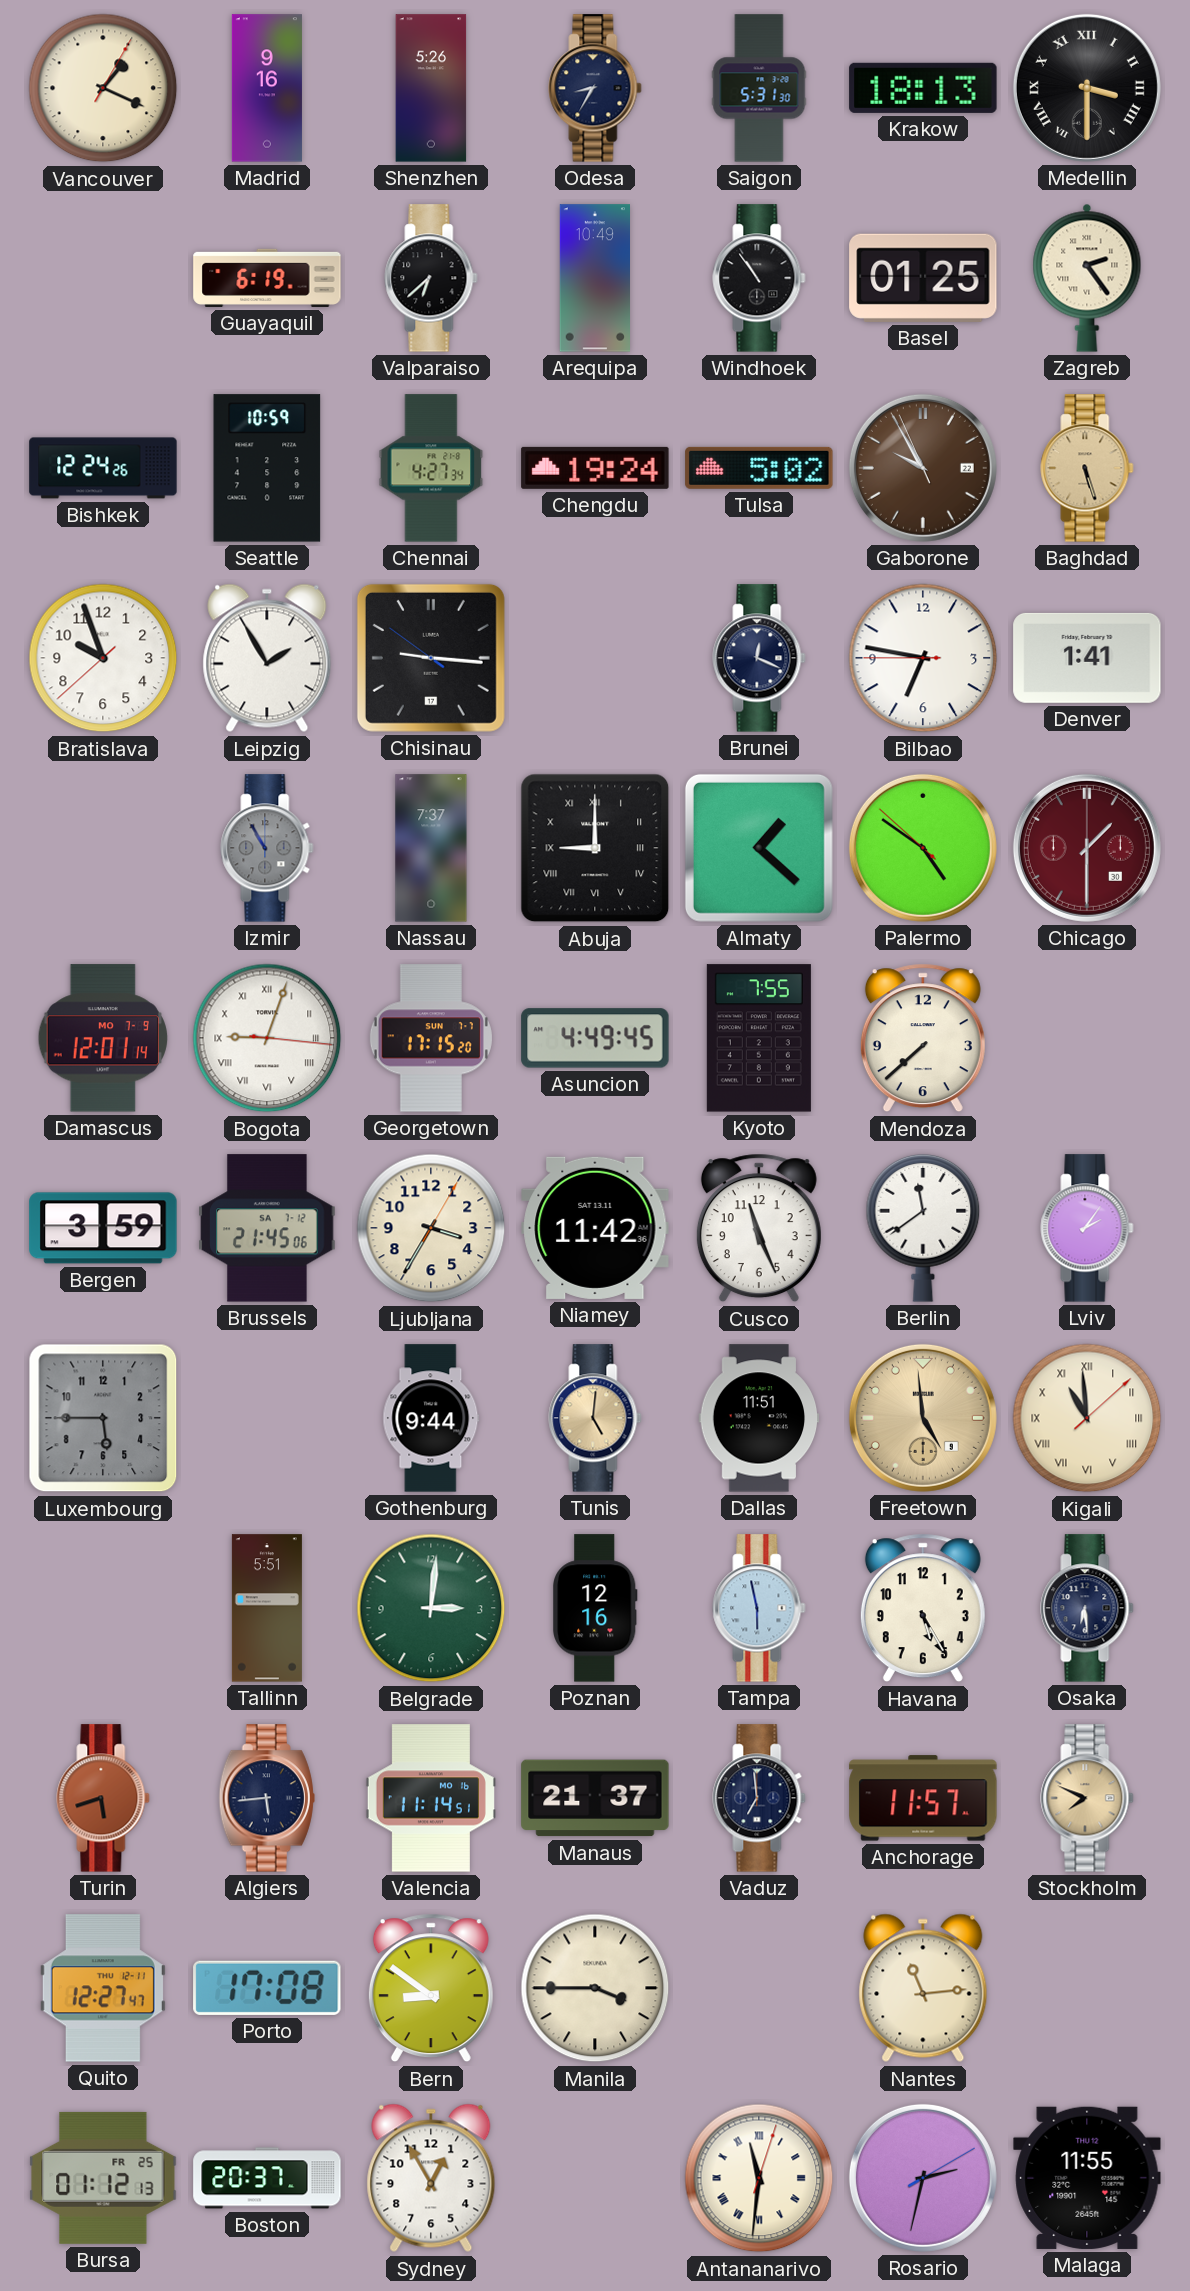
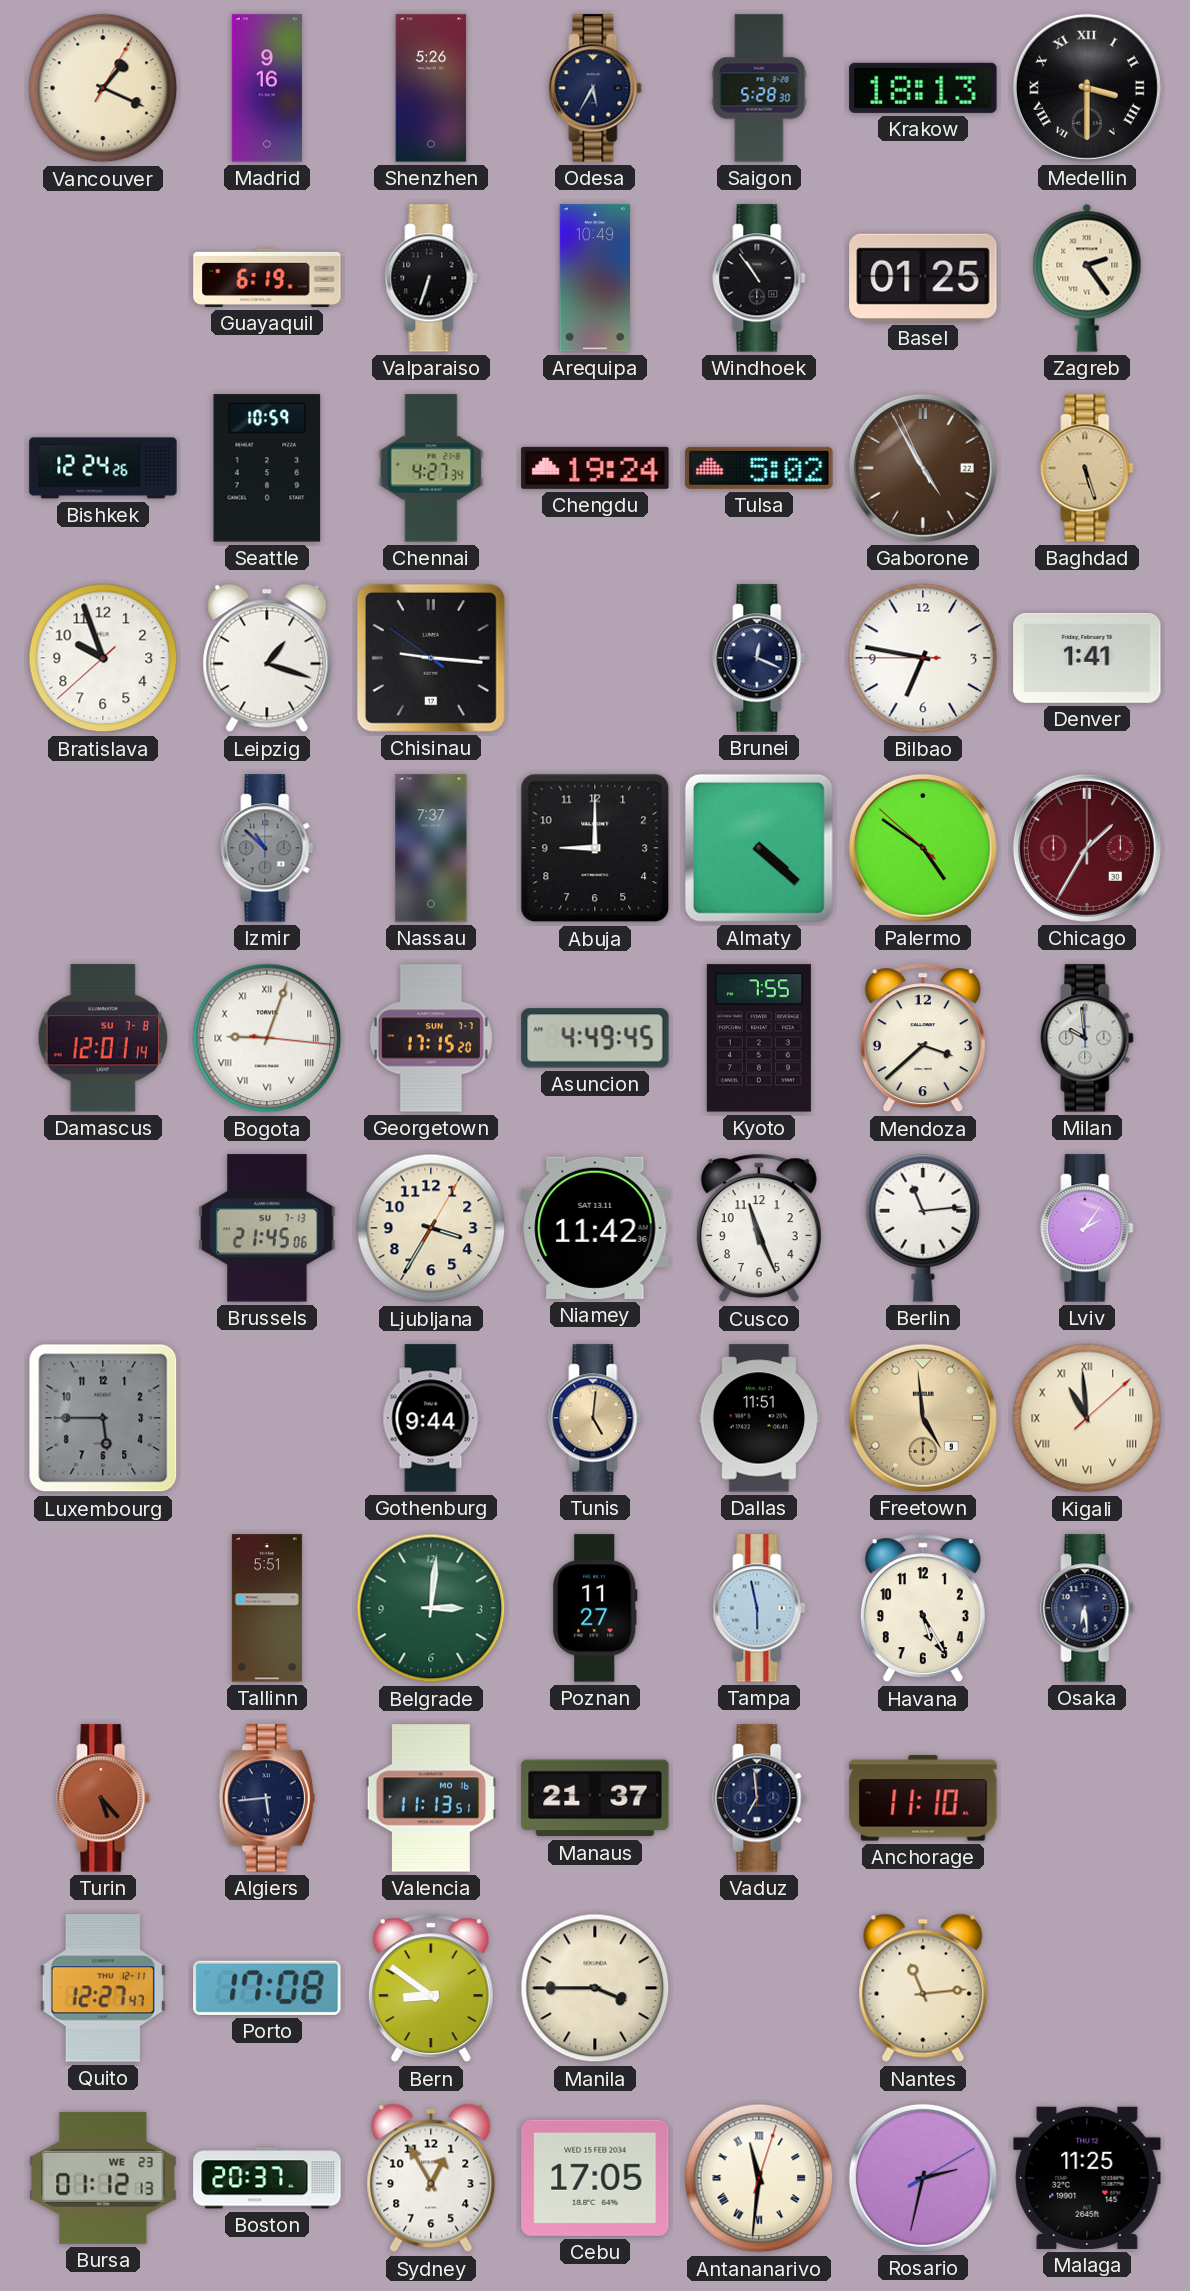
Odesa: 8:35 -> 5:35 (595, 88)
Saigon: 5:31 -> 5:28 (759, 88)
Valparaiso: 6:38 -> 6:33 (431, 278)
Gaborone: 9:54 -> 4:54 (923, 468)
Leipzig: 1:55 -> 1:18 (267, 658)
Izmir: 10:55 -> 10:52 (267, 848)
Abuja numerals: Roman -> Arabic (595, 848)
Almaty: 1:22 -> 4:22 (759, 848)
Chicago: 1:30 -> 1:35 (1087, 848)
Damascus date: MO 7-9 -> SU 7-8 (103, 1038)
Mendoza: 7:38 -> 3:38 (923, 1038)
Milan: none -> 9:59 (1087, 1038)
Bergen: 3:59 -> none (103, 1228)
Brussels date: SA 7-12 -> SU 7-13 (267, 1228)
Berlin: 11:39 -> 11:14 (923, 1228)
Poznan: 12:16 -> 11:27 (596, 1608)
Turin: 5:42 -> 5:23 (103, 1798)
Valencia: 11:14 -> 11:13 (431, 1798)
Anchorage: 11:57 -> 11:10 (923, 1798)
Stockholm: 7:49 -> none (1087, 1798)
Bursa date: FR 25 -> WE 23 (103, 2178)
Cebu: none -> 17:05 (595, 2178)
Malaga: 11:55 -> 11:25 (1087, 2178)
